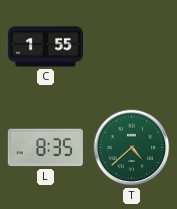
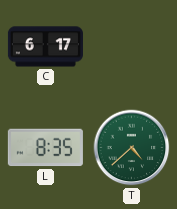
C: 1:55 -> 6:17 (45, 47)
